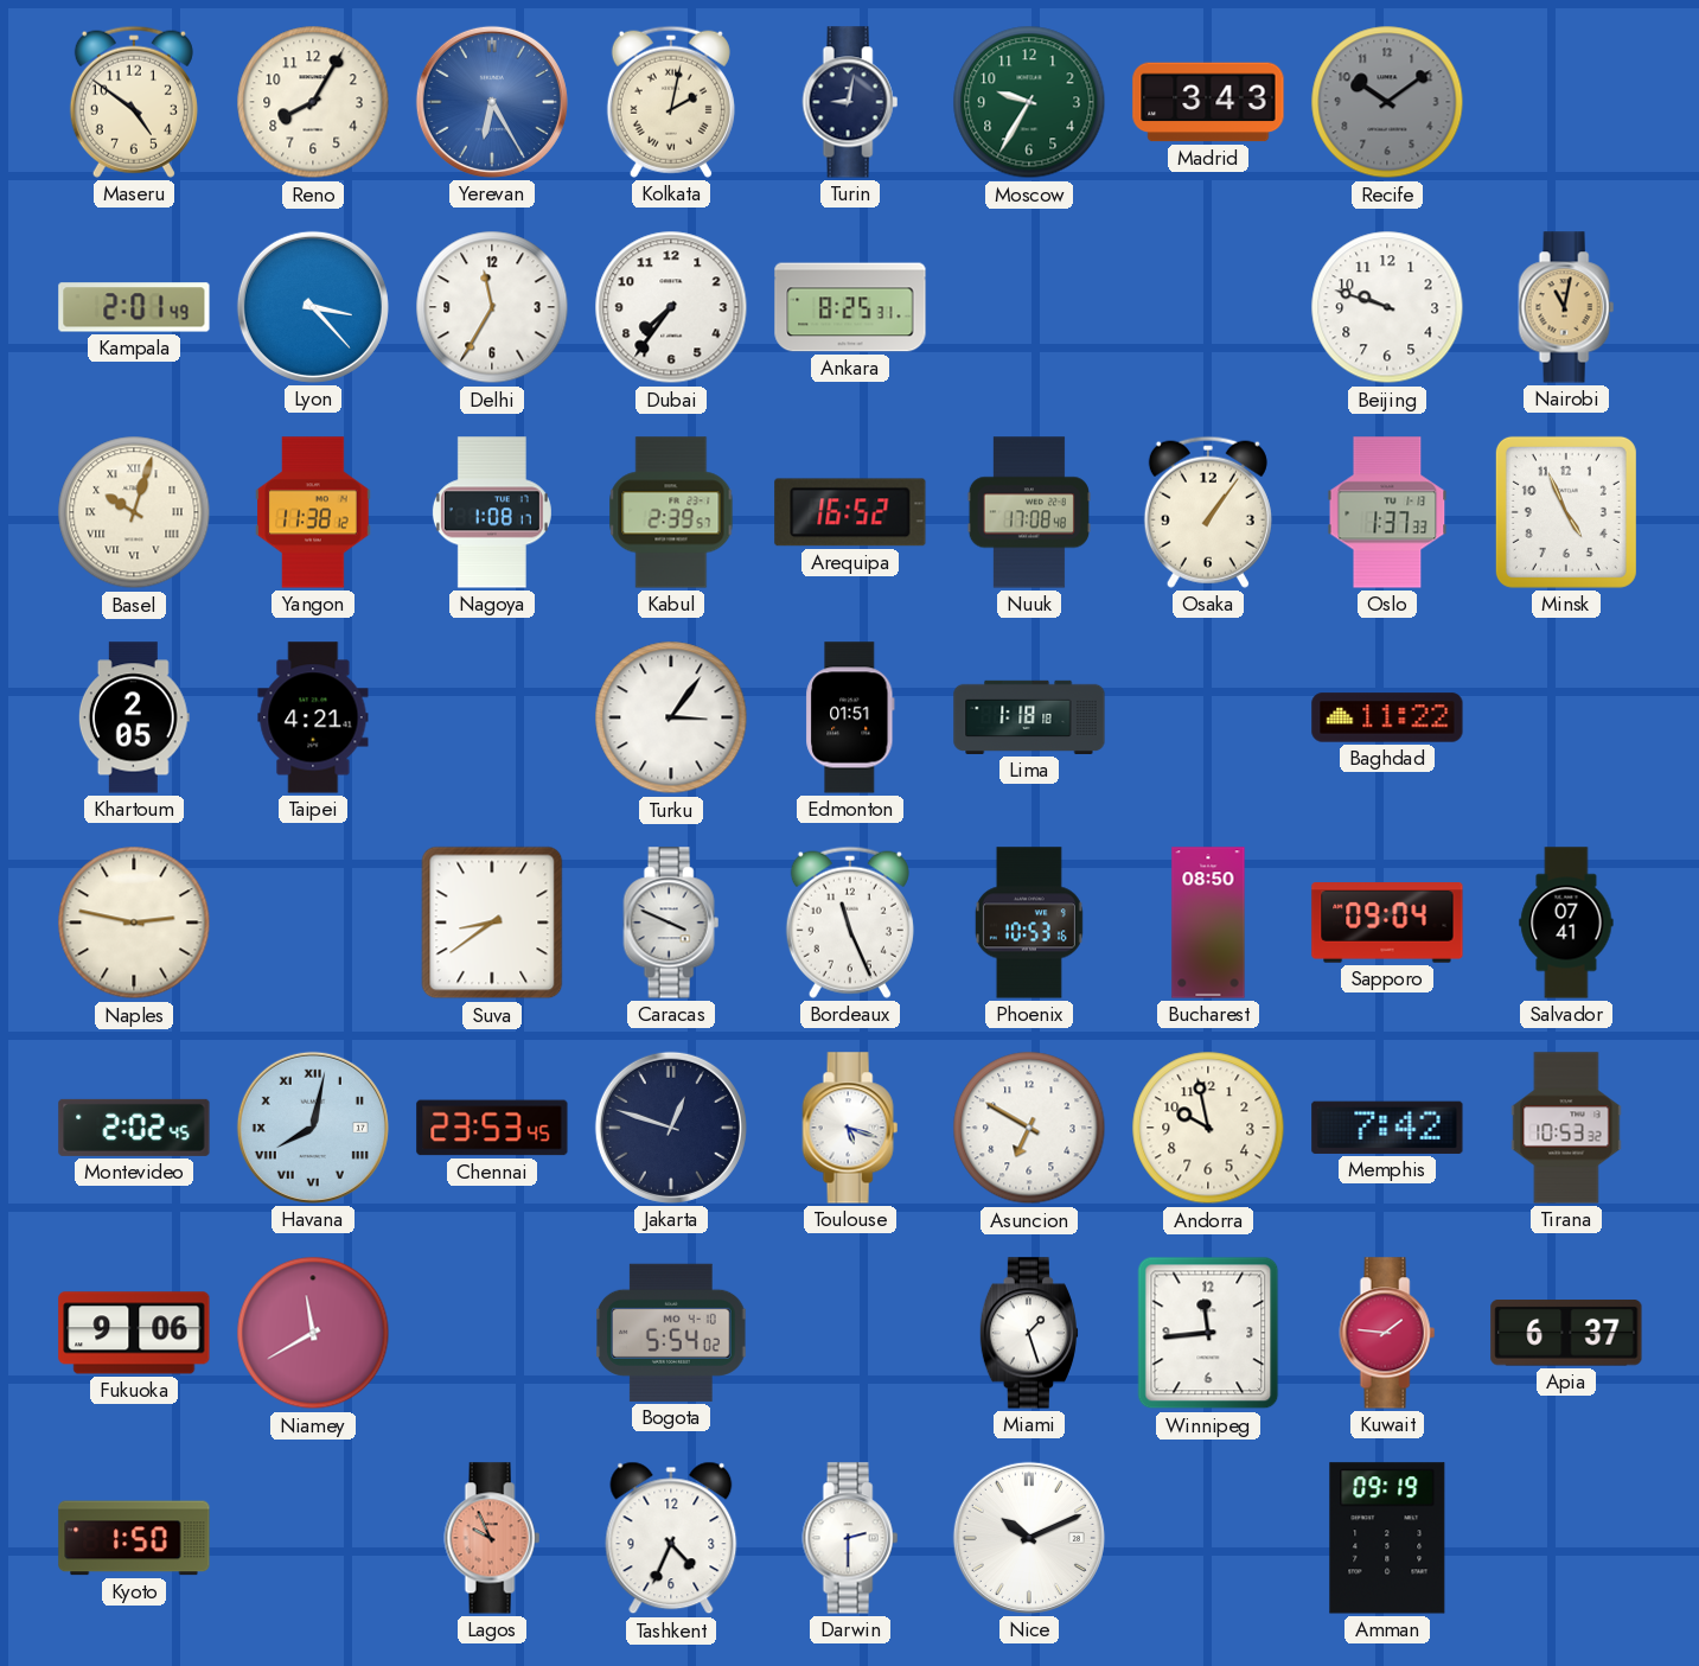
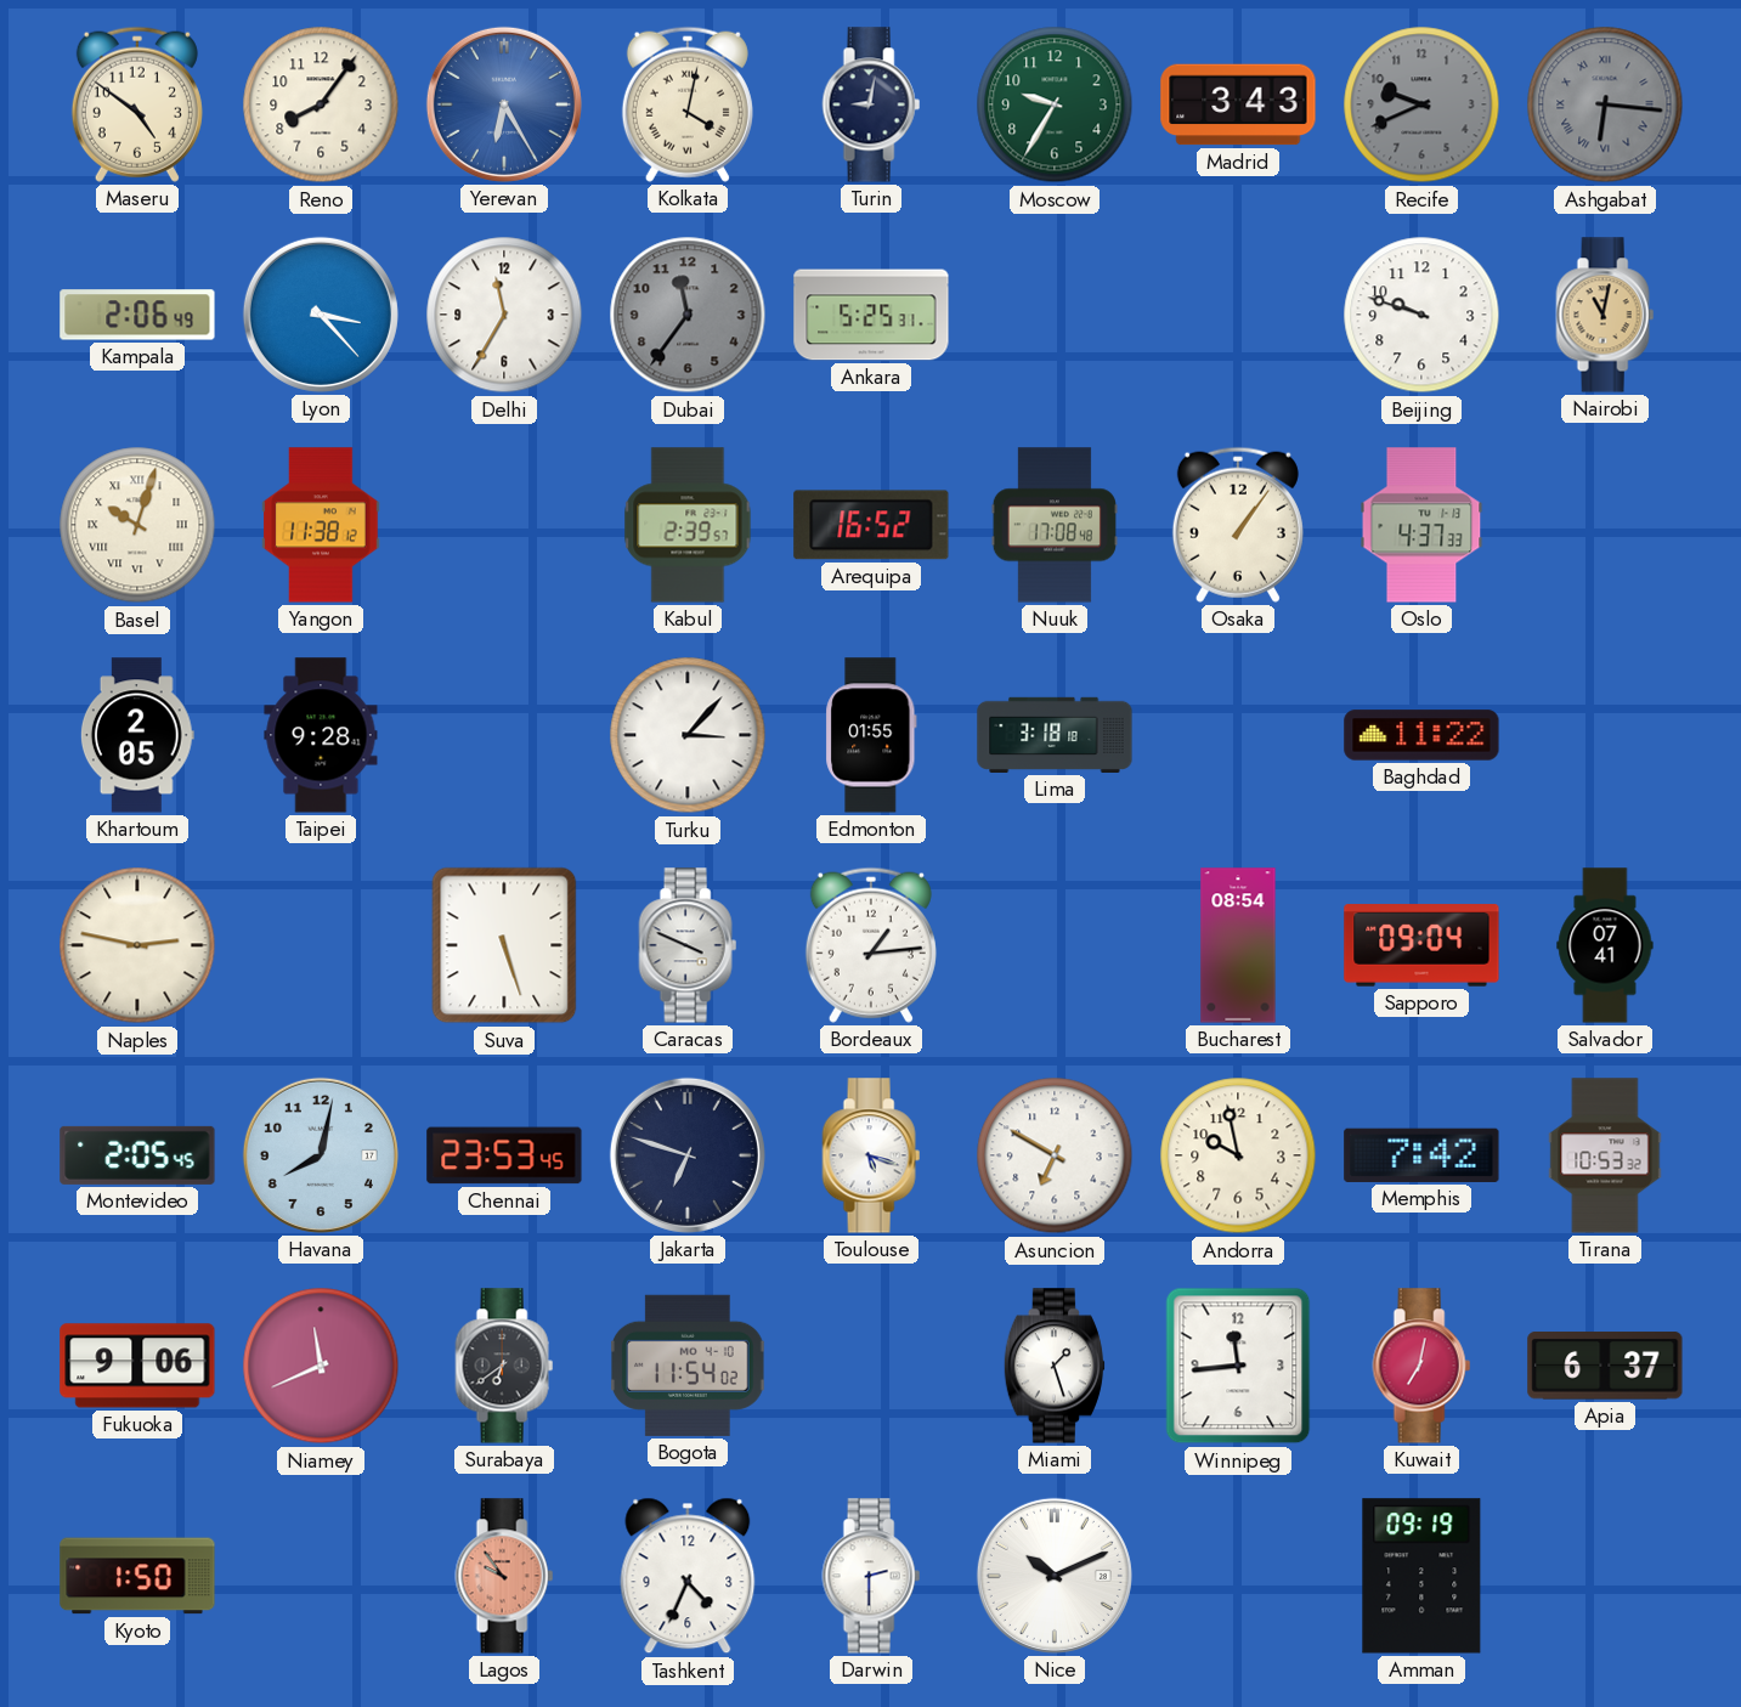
Reno: 8:05 -> 8:06 (321, 104)
Kolkata: 2:02 -> 4:02 (688, 104)
Recife: 10:09 -> 9:41 (1421, 104)
Ashgabat: none -> 6:16 (1605, 104)
Kampala: 2:01 -> 2:06 (137, 315)
Dubai: 7:36 -> 11:36 (688, 315)
Dubai dial: white -> grey (688, 315)
Ankara: 8:25 -> 5:25 (871, 315)
Nagoya: 1:08 -> none (492, 512)
Oslo: 1:37 -> 4:37 (1421, 525)
Minsk: 4:56 -> none (1566, 512)
Taipei: 4:21 -> 9:28 (321, 735)
Turku: 3:06 -> 3:07 (688, 735)
Edmonton: 01:51 -> 01:55 (871, 735)
Lima: 1:18 -> 3:18 (1055, 735)
Suva: 8:39 -> 5:27 (504, 945)
Bordeaux: 11:26 -> 1:14 (871, 945)
Phoenix: 10:53 -> none (1029, 923)
Bucharest: 08:50 -> 08:54 (1238, 945)
Montevideo: 2:02 -> 2:05 (137, 1155)
Havana numerals: Roman -> Arabic (321, 1155)
Jakarta: 12:48 -> 6:48 (688, 1155)
Niamey: 11:40 -> 11:41 (321, 1366)
Surabaya: none -> 6:39 (504, 1366)
Bogota: 5:54 -> 11:54 (688, 1366)
Kuwait: 1:46 -> 7:02 (1421, 1366)
Lagos: 9:56 -> 9:54 (504, 1576)
